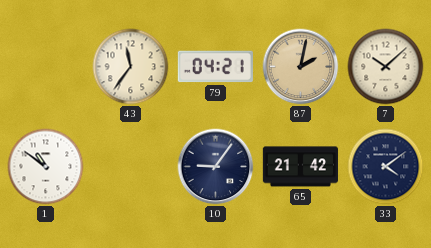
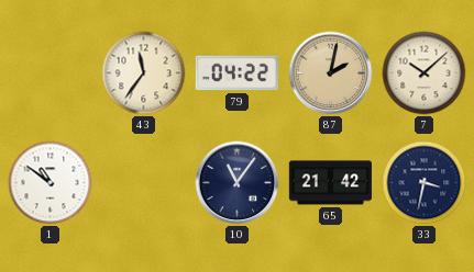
79: 04:21 -> 04:22 (236, 73)
10: 9:06 -> 11:06 (238, 183)
33: 4:09 -> 3:32 (425, 183)
